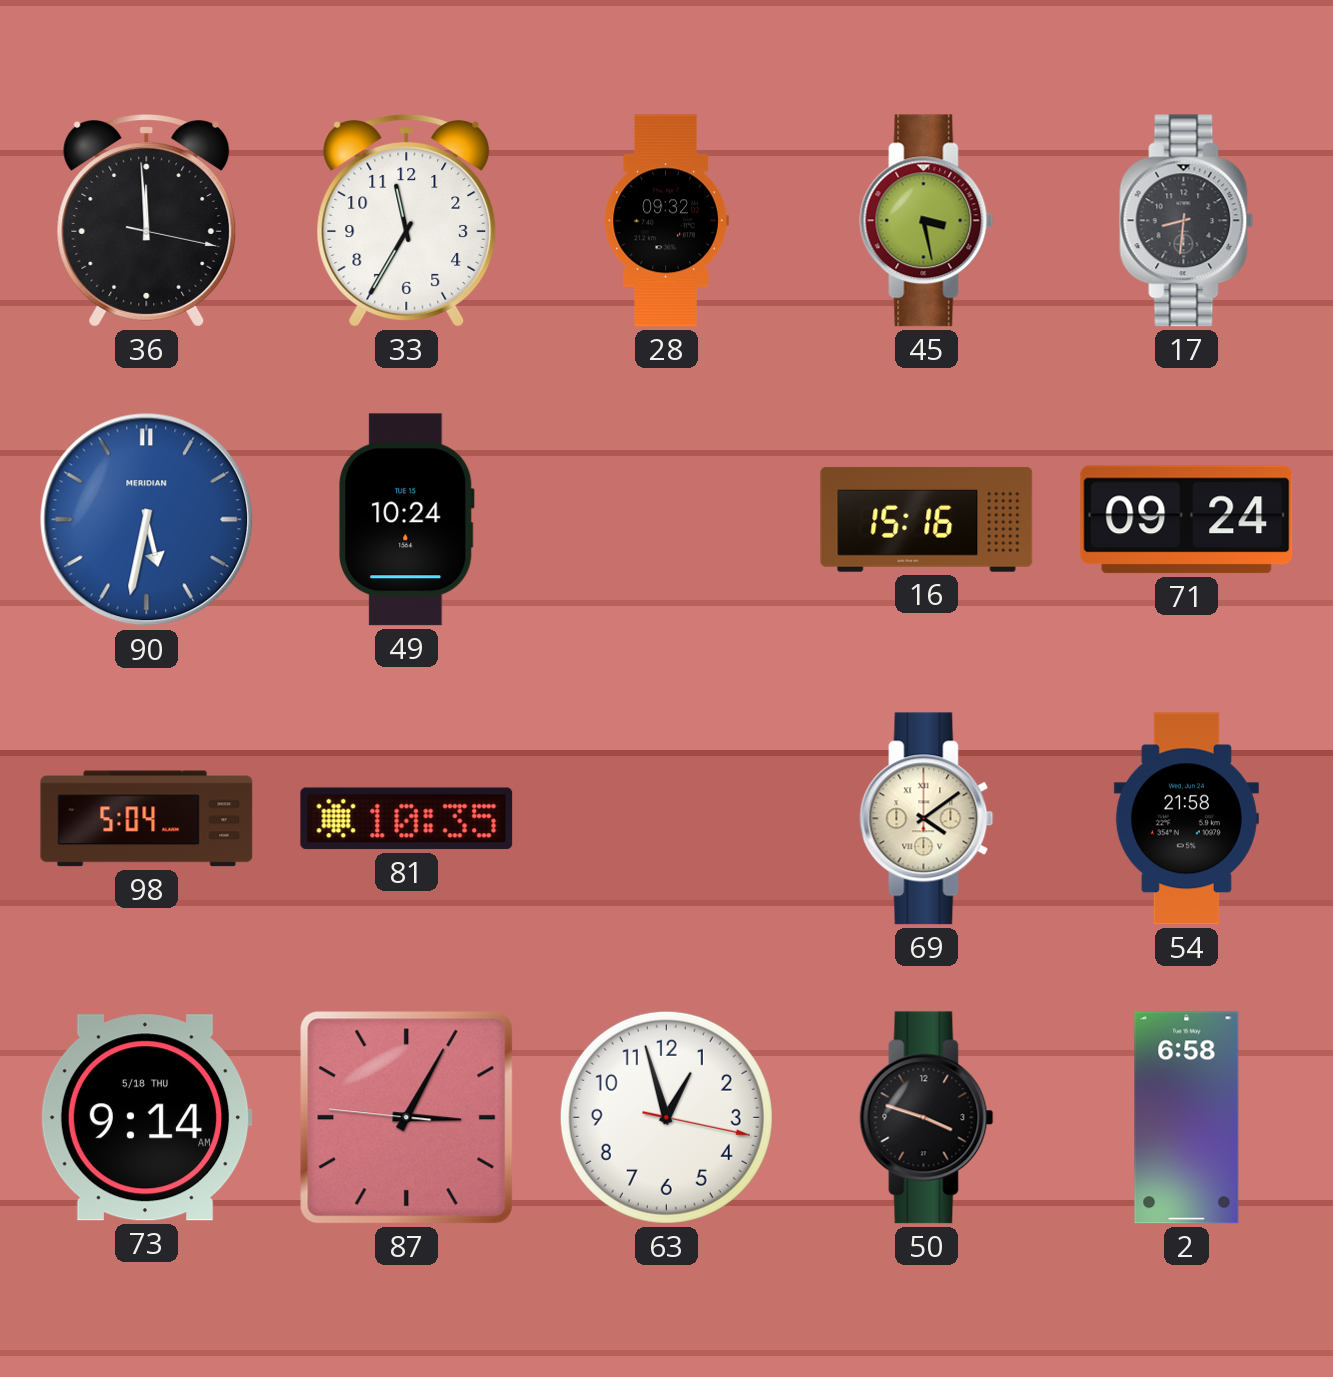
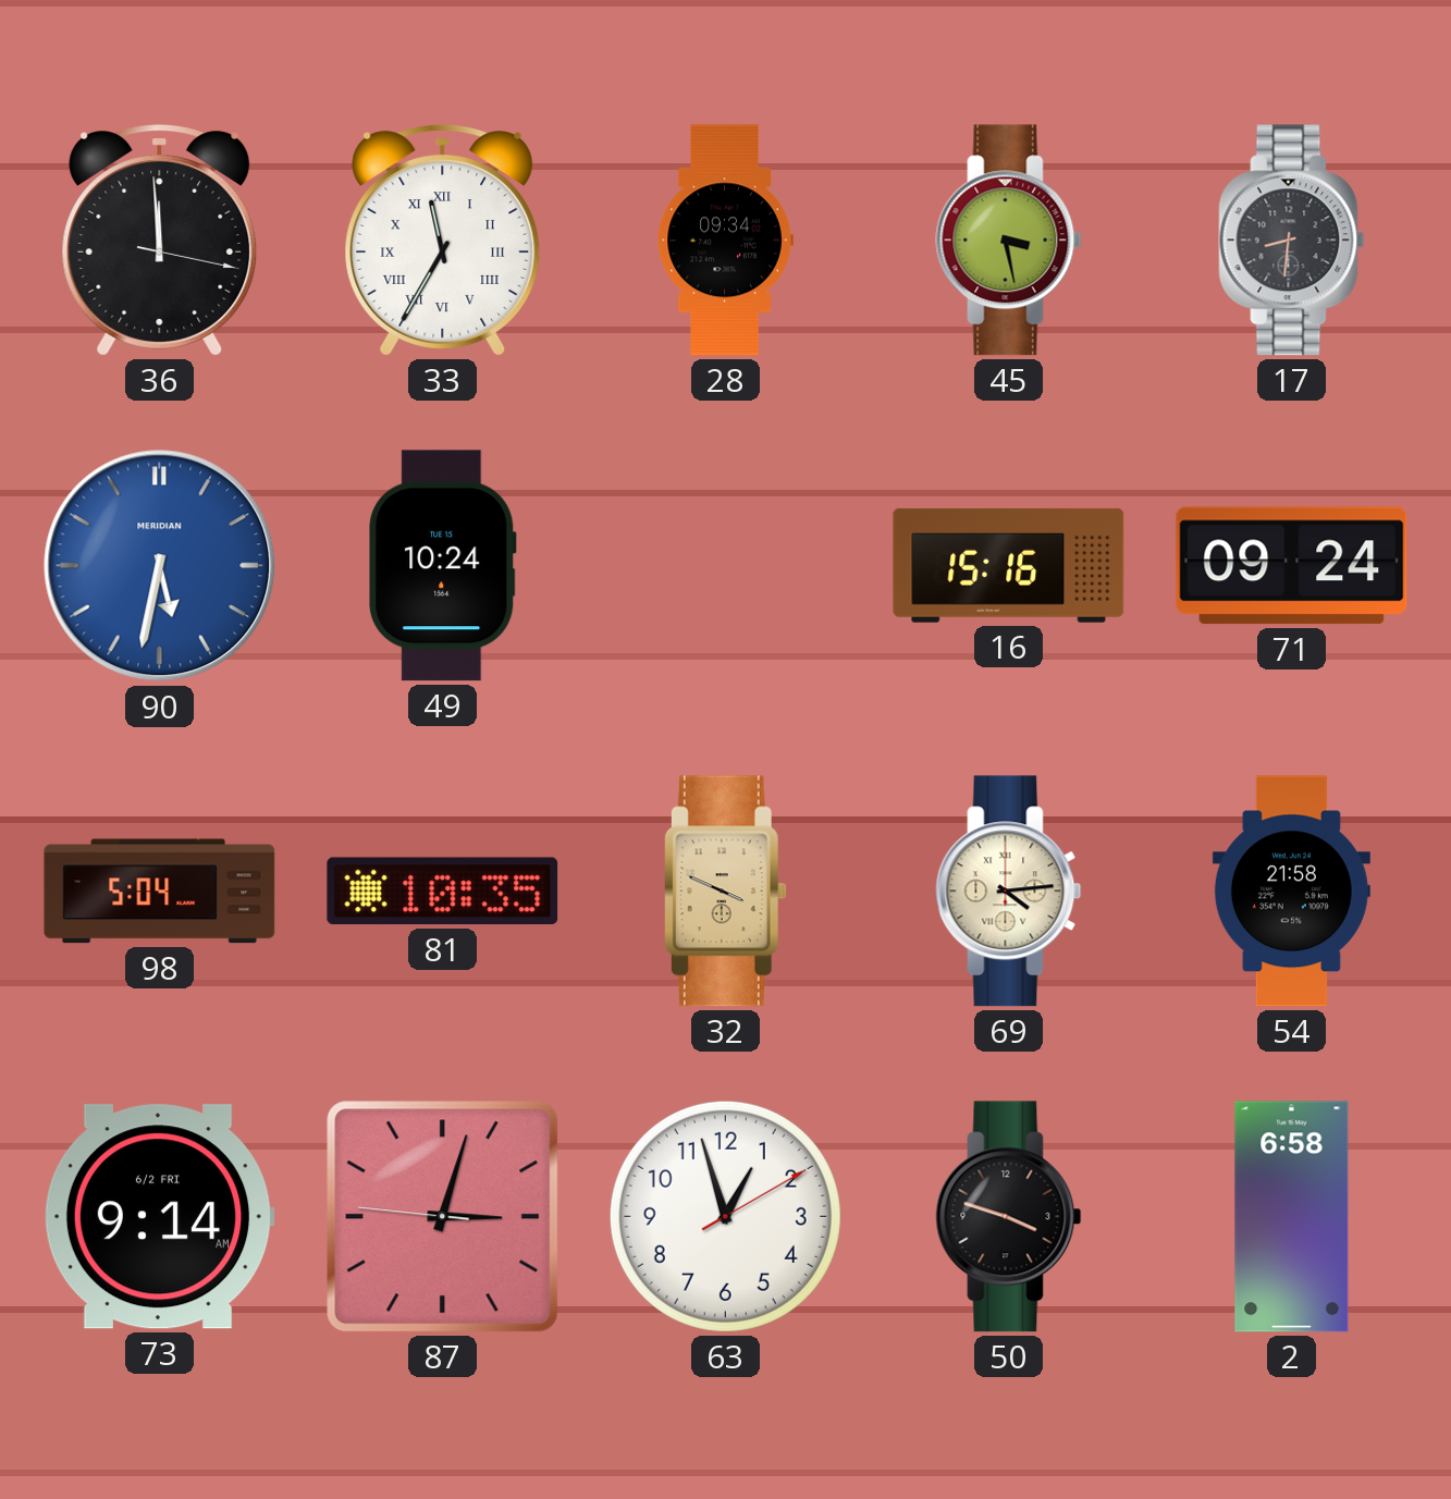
33 numerals: Arabic -> Roman (443, 241)
28: 09:32 -> 09:34 (725, 241)
32: none -> 3:49 (725, 892)
69: 4:09 -> 4:14 (1009, 892)
73 date: 5/18 THU -> 6/2 FRI (159, 1217)
87: 3:04 -> 3:02 (443, 1217)
63: 12:57:17 -> 12:57:10 (725, 1216)
